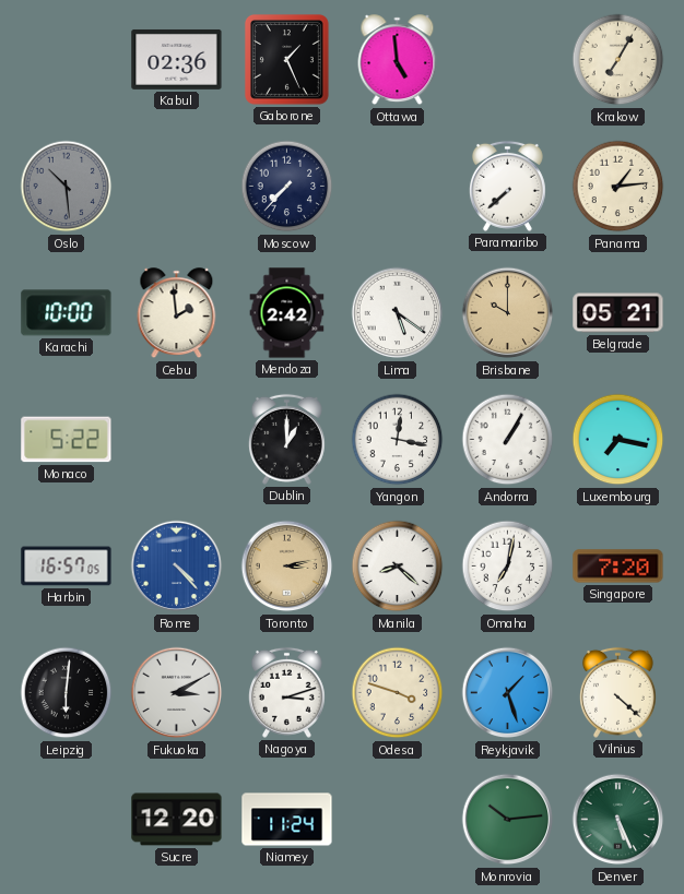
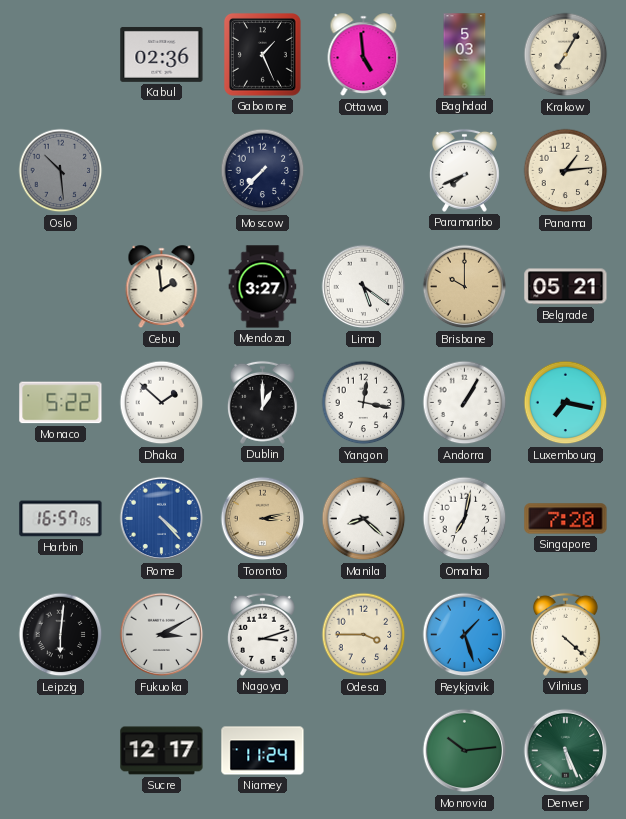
Baghdad: none -> 5:03 (465, 55)
Paramaribo: 7:38 -> 7:41 (464, 170)
Karachi: 10:00 -> none (67, 313)
Mendoza: 2:42 -> 3:27 (263, 287)
Dhaka: none -> 1:52 (162, 403)
Odesa: 3:48 -> 3:45 (364, 635)
Sucre: 12:20 -> 12:17 (162, 751)
